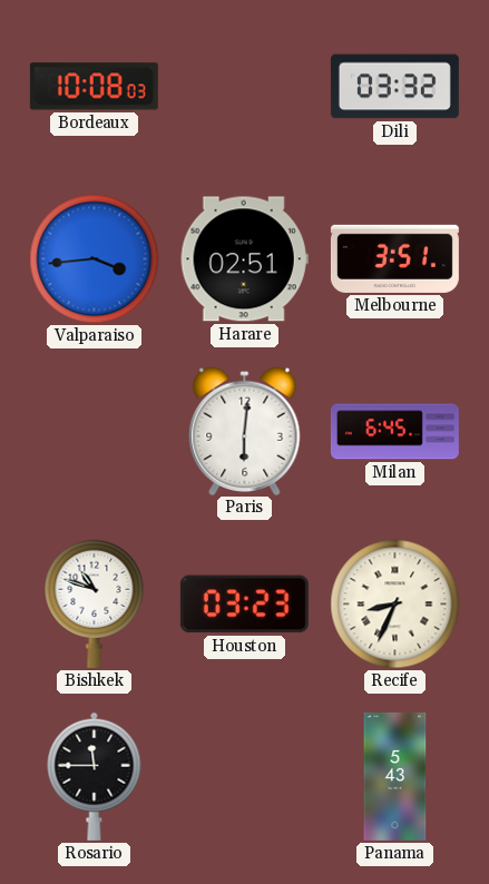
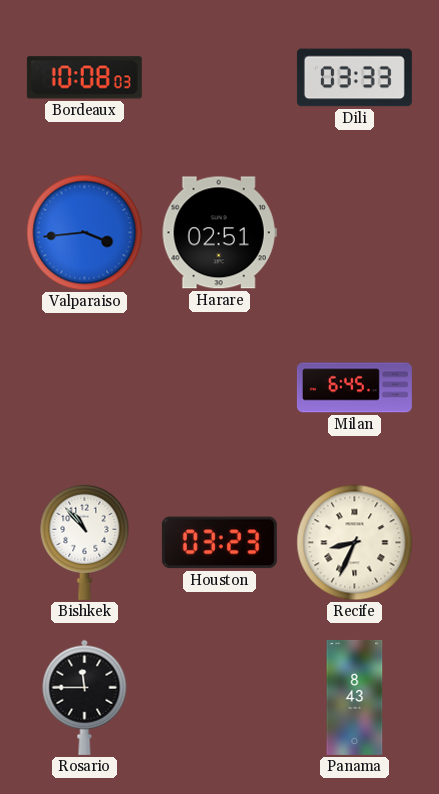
Dili: 03:32 -> 03:33 (354, 78)
Melbourne: 3:51 -> none (394, 258)
Paris: 6:01 -> none (245, 431)
Bishkek: 10:48 -> 10:53 (85, 542)
Panama: 5:43 -> 8:43 (355, 697)
